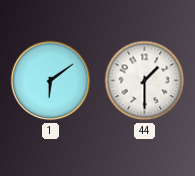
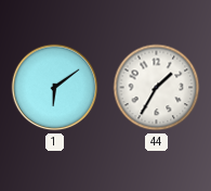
44: 1:30 -> 1:35 (157, 88)
